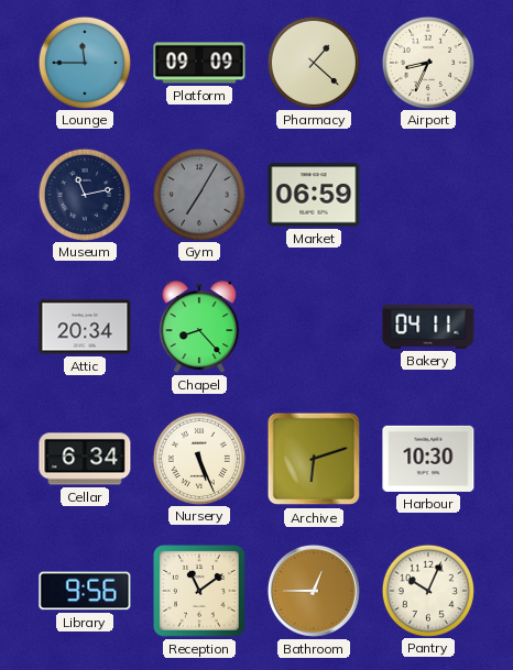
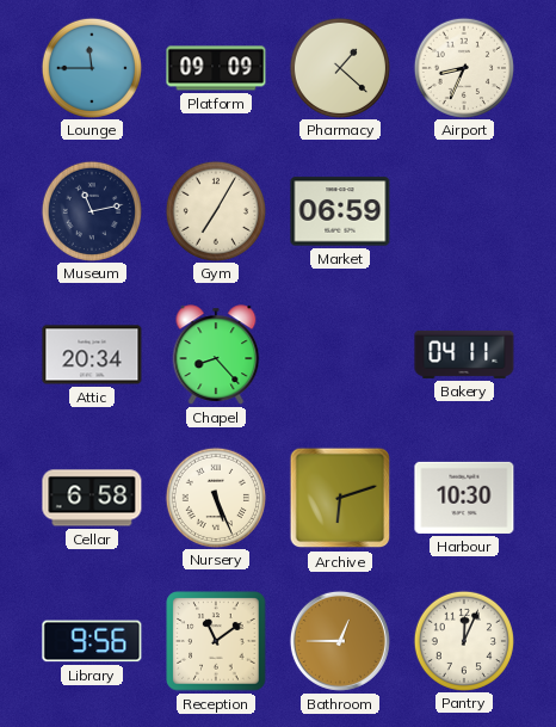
Gym dial: grey -> cream (215, 210)
Cellar: 6:34 -> 6:58 (92, 498)
Pantry: 10:04 -> 12:04 (463, 640)
